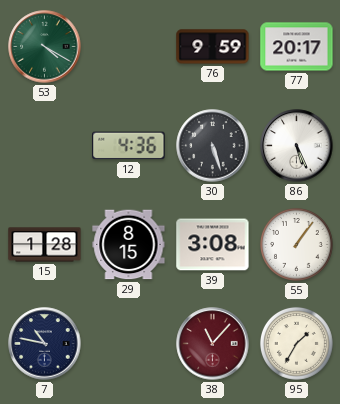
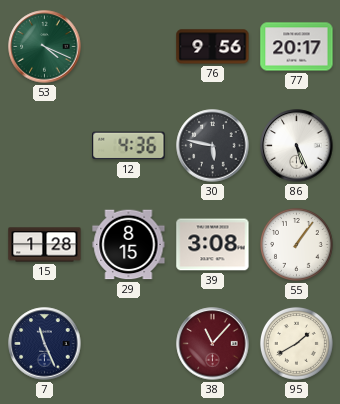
53: 4:20 -> 4:19 (45, 47)
76: 9:59 -> 9:56 (213, 47)
30: 5:27 -> 5:47 (213, 146)
7: 10:47 -> 11:26 (45, 344)
95: 1:35 -> 1:40 (296, 343)
